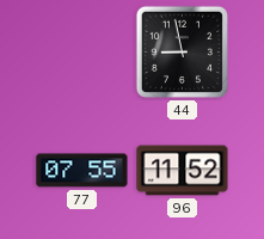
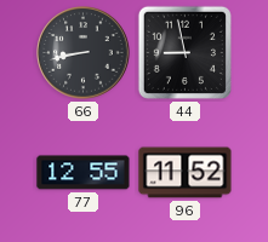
66: none -> 8:43 (84, 53)
77: 07:55 -> 12:55 (84, 173)
